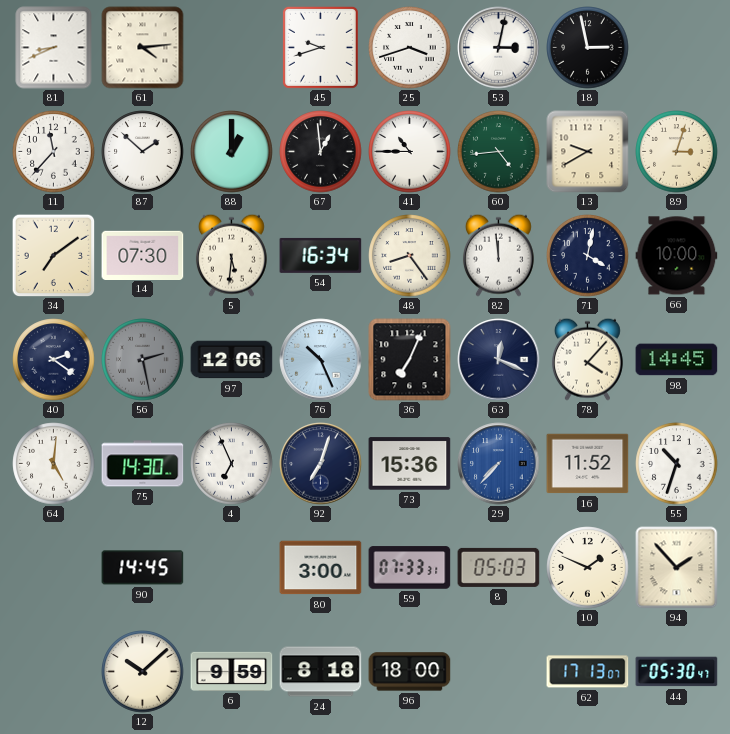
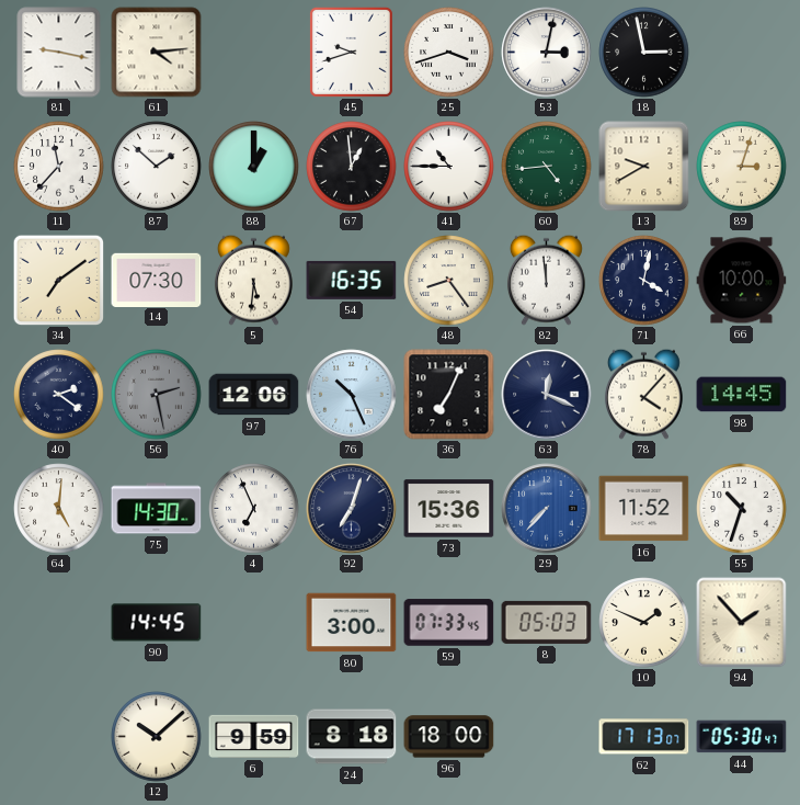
81: 8:41 -> 9:17 (59, 53)
54: 16:34 -> 16:35 (352, 280)
59: 07:33:31 -> 07:33:45 (449, 623)
